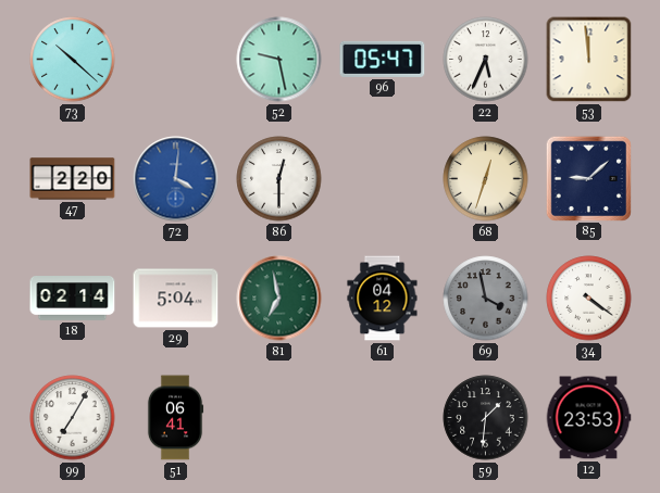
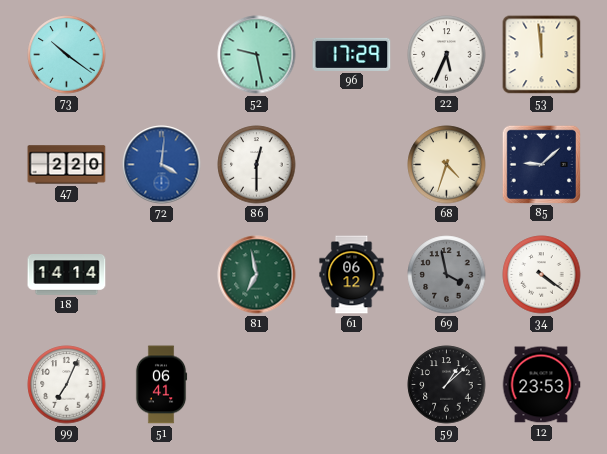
73: 10:22 -> 10:21 (67, 55)
96: 05:47 -> 17:29 (352, 54)
68: 12:33 -> 4:33 (447, 165)
18: 02:14 -> 14:14 (67, 275)
29: 5:04 -> none (176, 299)
61: 04:12 -> 06:12 (352, 275)
99: 7:05 -> 7:04 (67, 385)
59: 1:31 -> 1:08 (447, 385)
